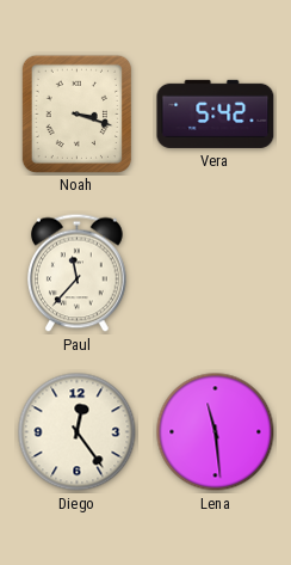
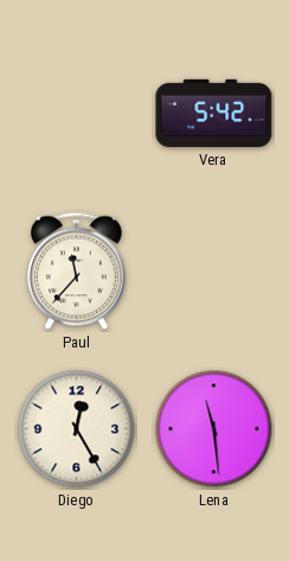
Noah: 3:18 -> none (76, 113)
Diego: 12:24 -> 12:25 (77, 429)
